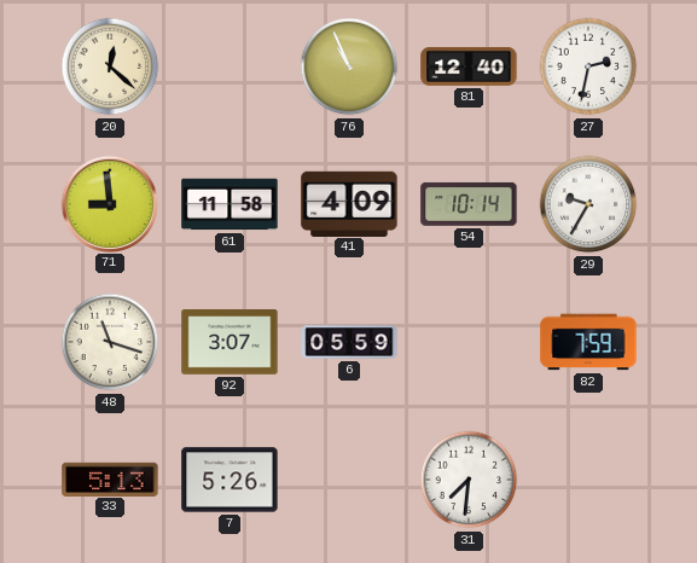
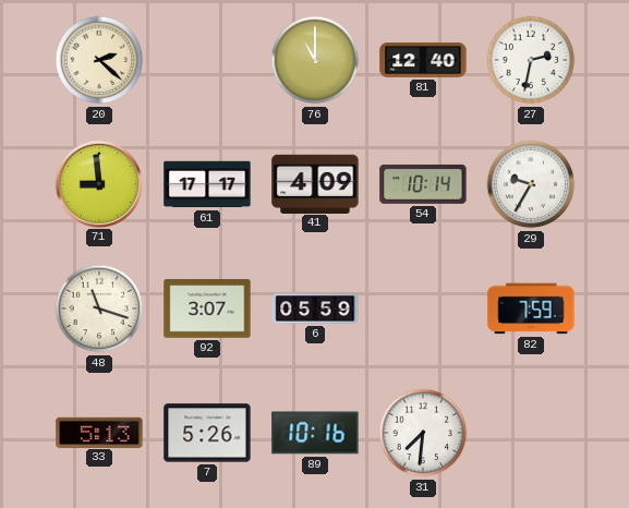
20: 12:22 -> 2:22 (99, 60)
76: 10:56 -> 11:00 (315, 60)
61: 11:58 -> 17:17 (207, 184)
89: none -> 10:16 (315, 433)
